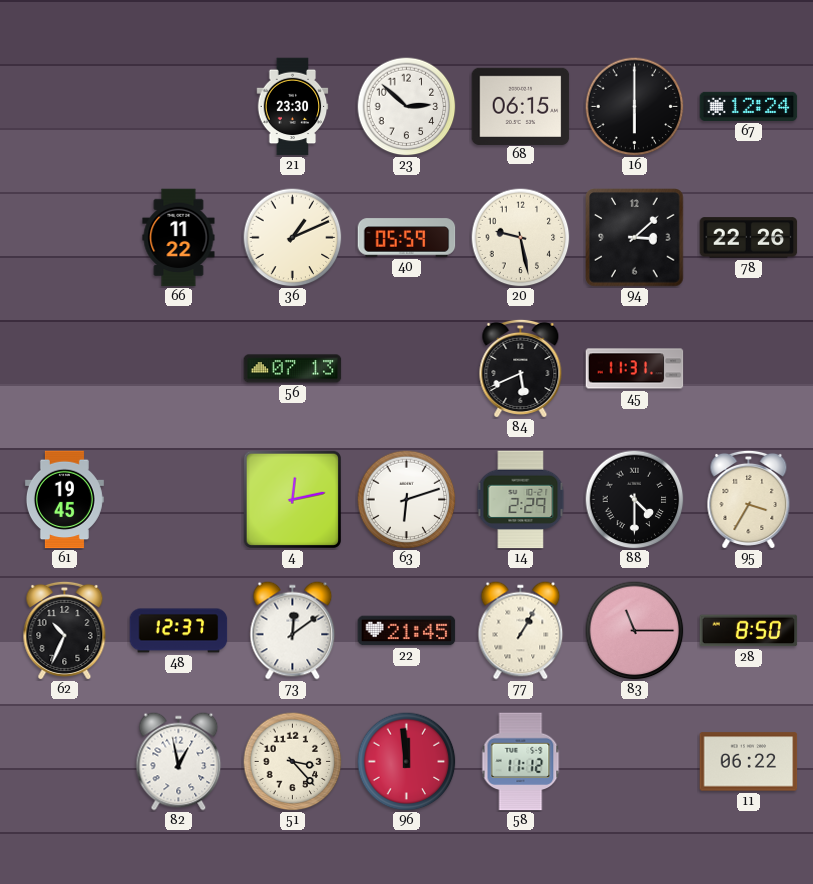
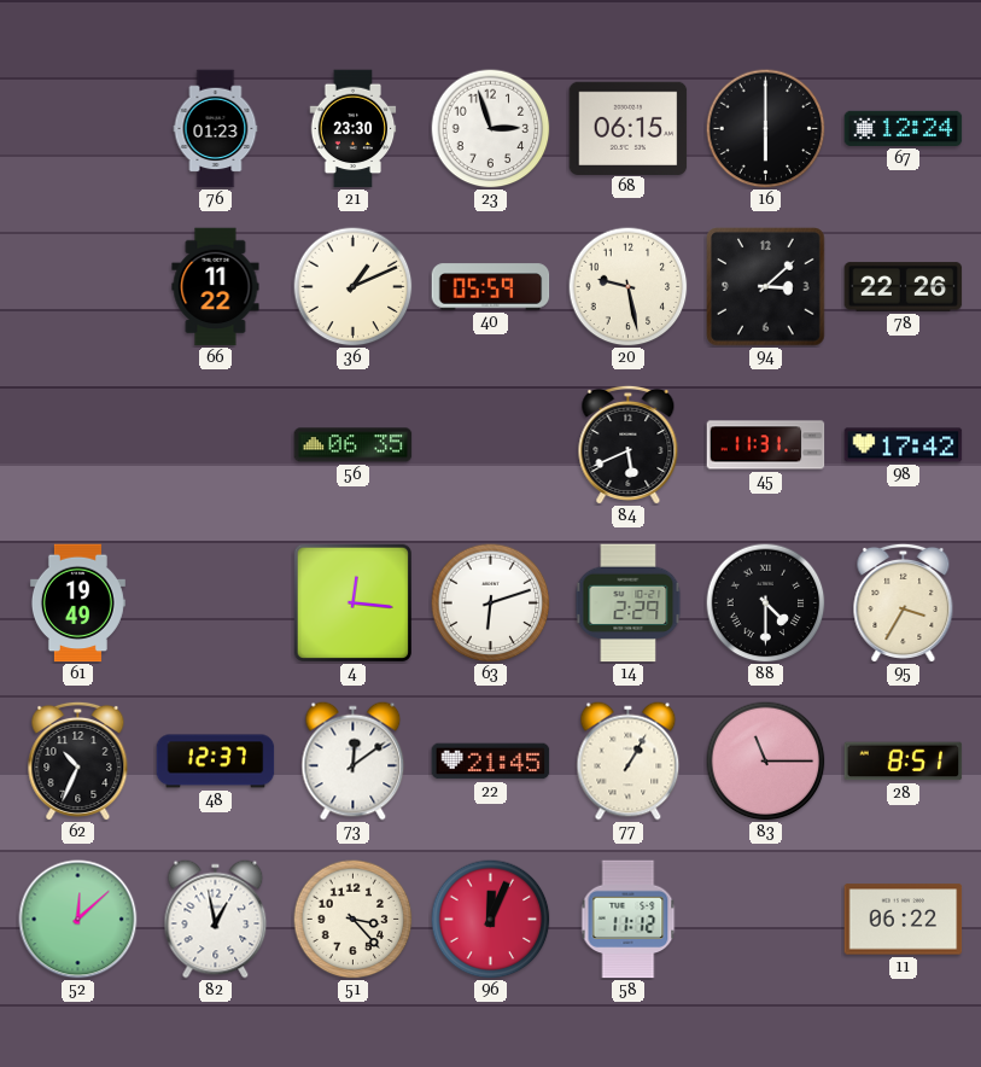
76: none -> 01:23 (216, 129)
23: 2:52 -> 2:57 (491, 129)
56: 07:13 -> 06:35 (354, 445)
98: none -> 17:42 (904, 445)
61: 19:45 -> 19:49 (77, 604)
4: 12:13 -> 12:16 (352, 602)
28: 8:50 -> 8:51 (904, 762)
52: none -> 12:08 (78, 920)
96: 11:59 -> 12:04 (491, 920)
